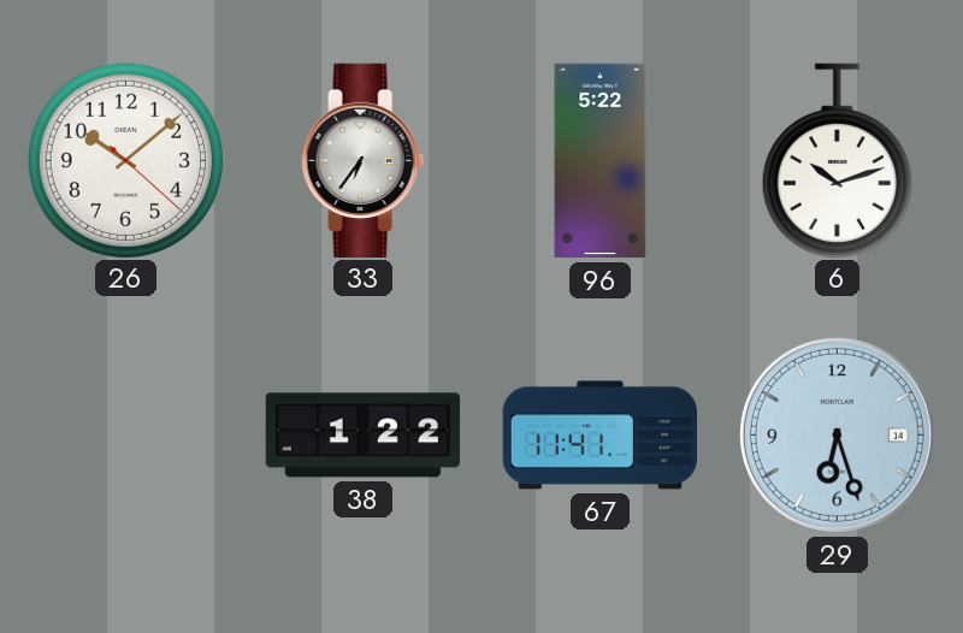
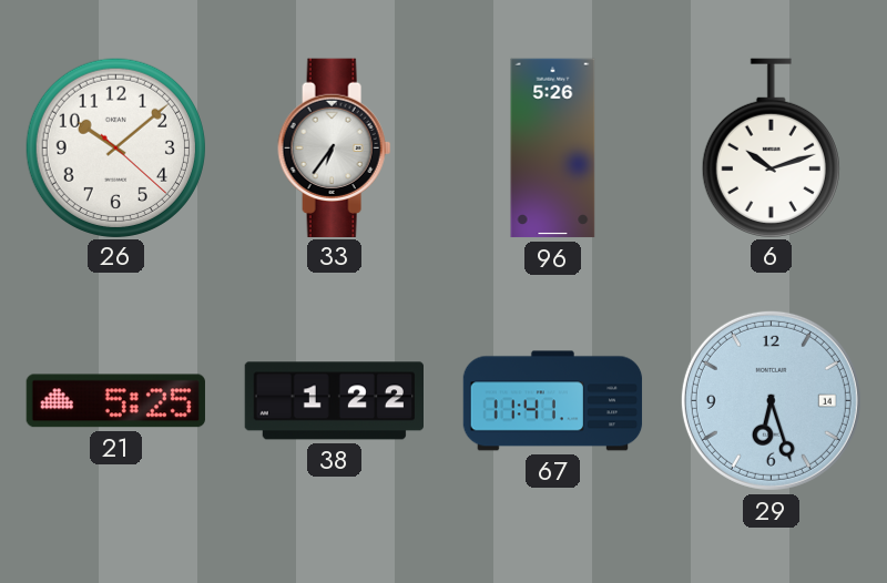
96: 5:22 -> 5:26 (553, 149)
21: none -> 5:25 (115, 401)
